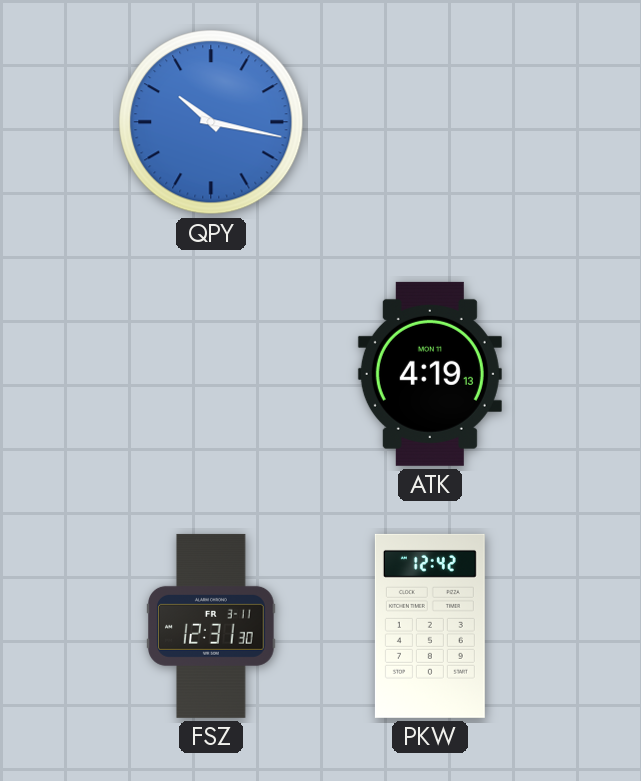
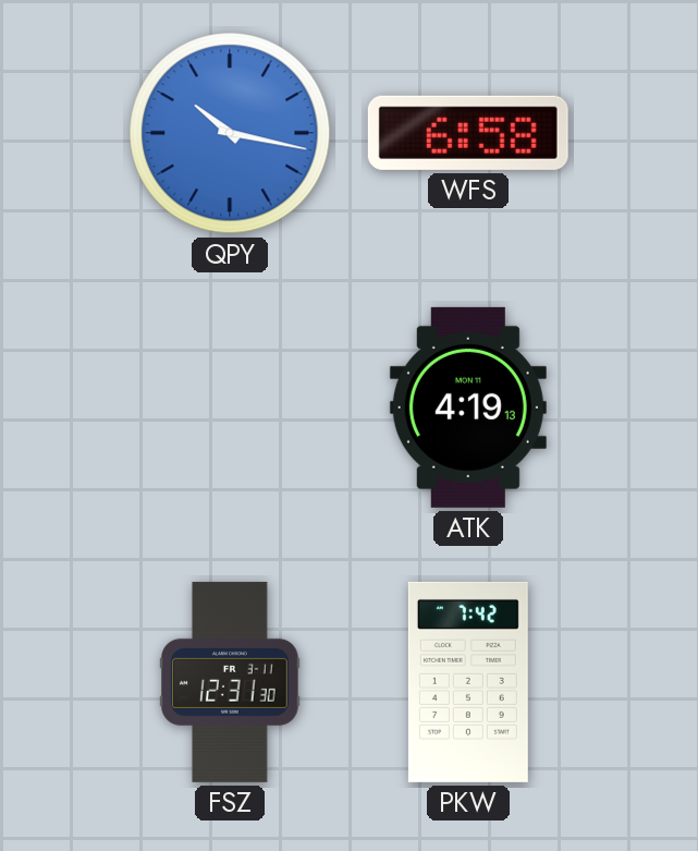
WFS: none -> 6:58 (468, 133)
PKW: 12:42 -> 7:42 (468, 682)
